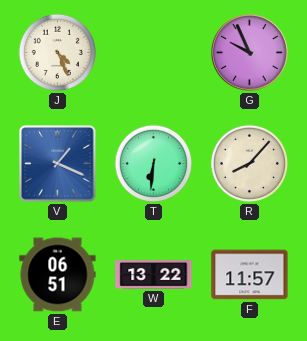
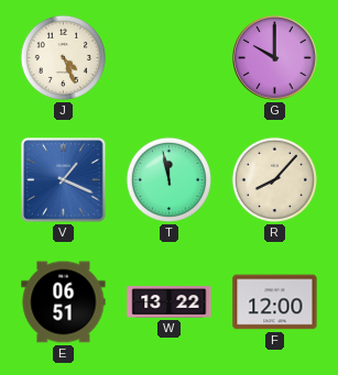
G: 9:56 -> 10:00 (275, 58)
T: 6:31 -> 11:58 (168, 179)
F: 11:57 -> 12:00 (275, 302)
